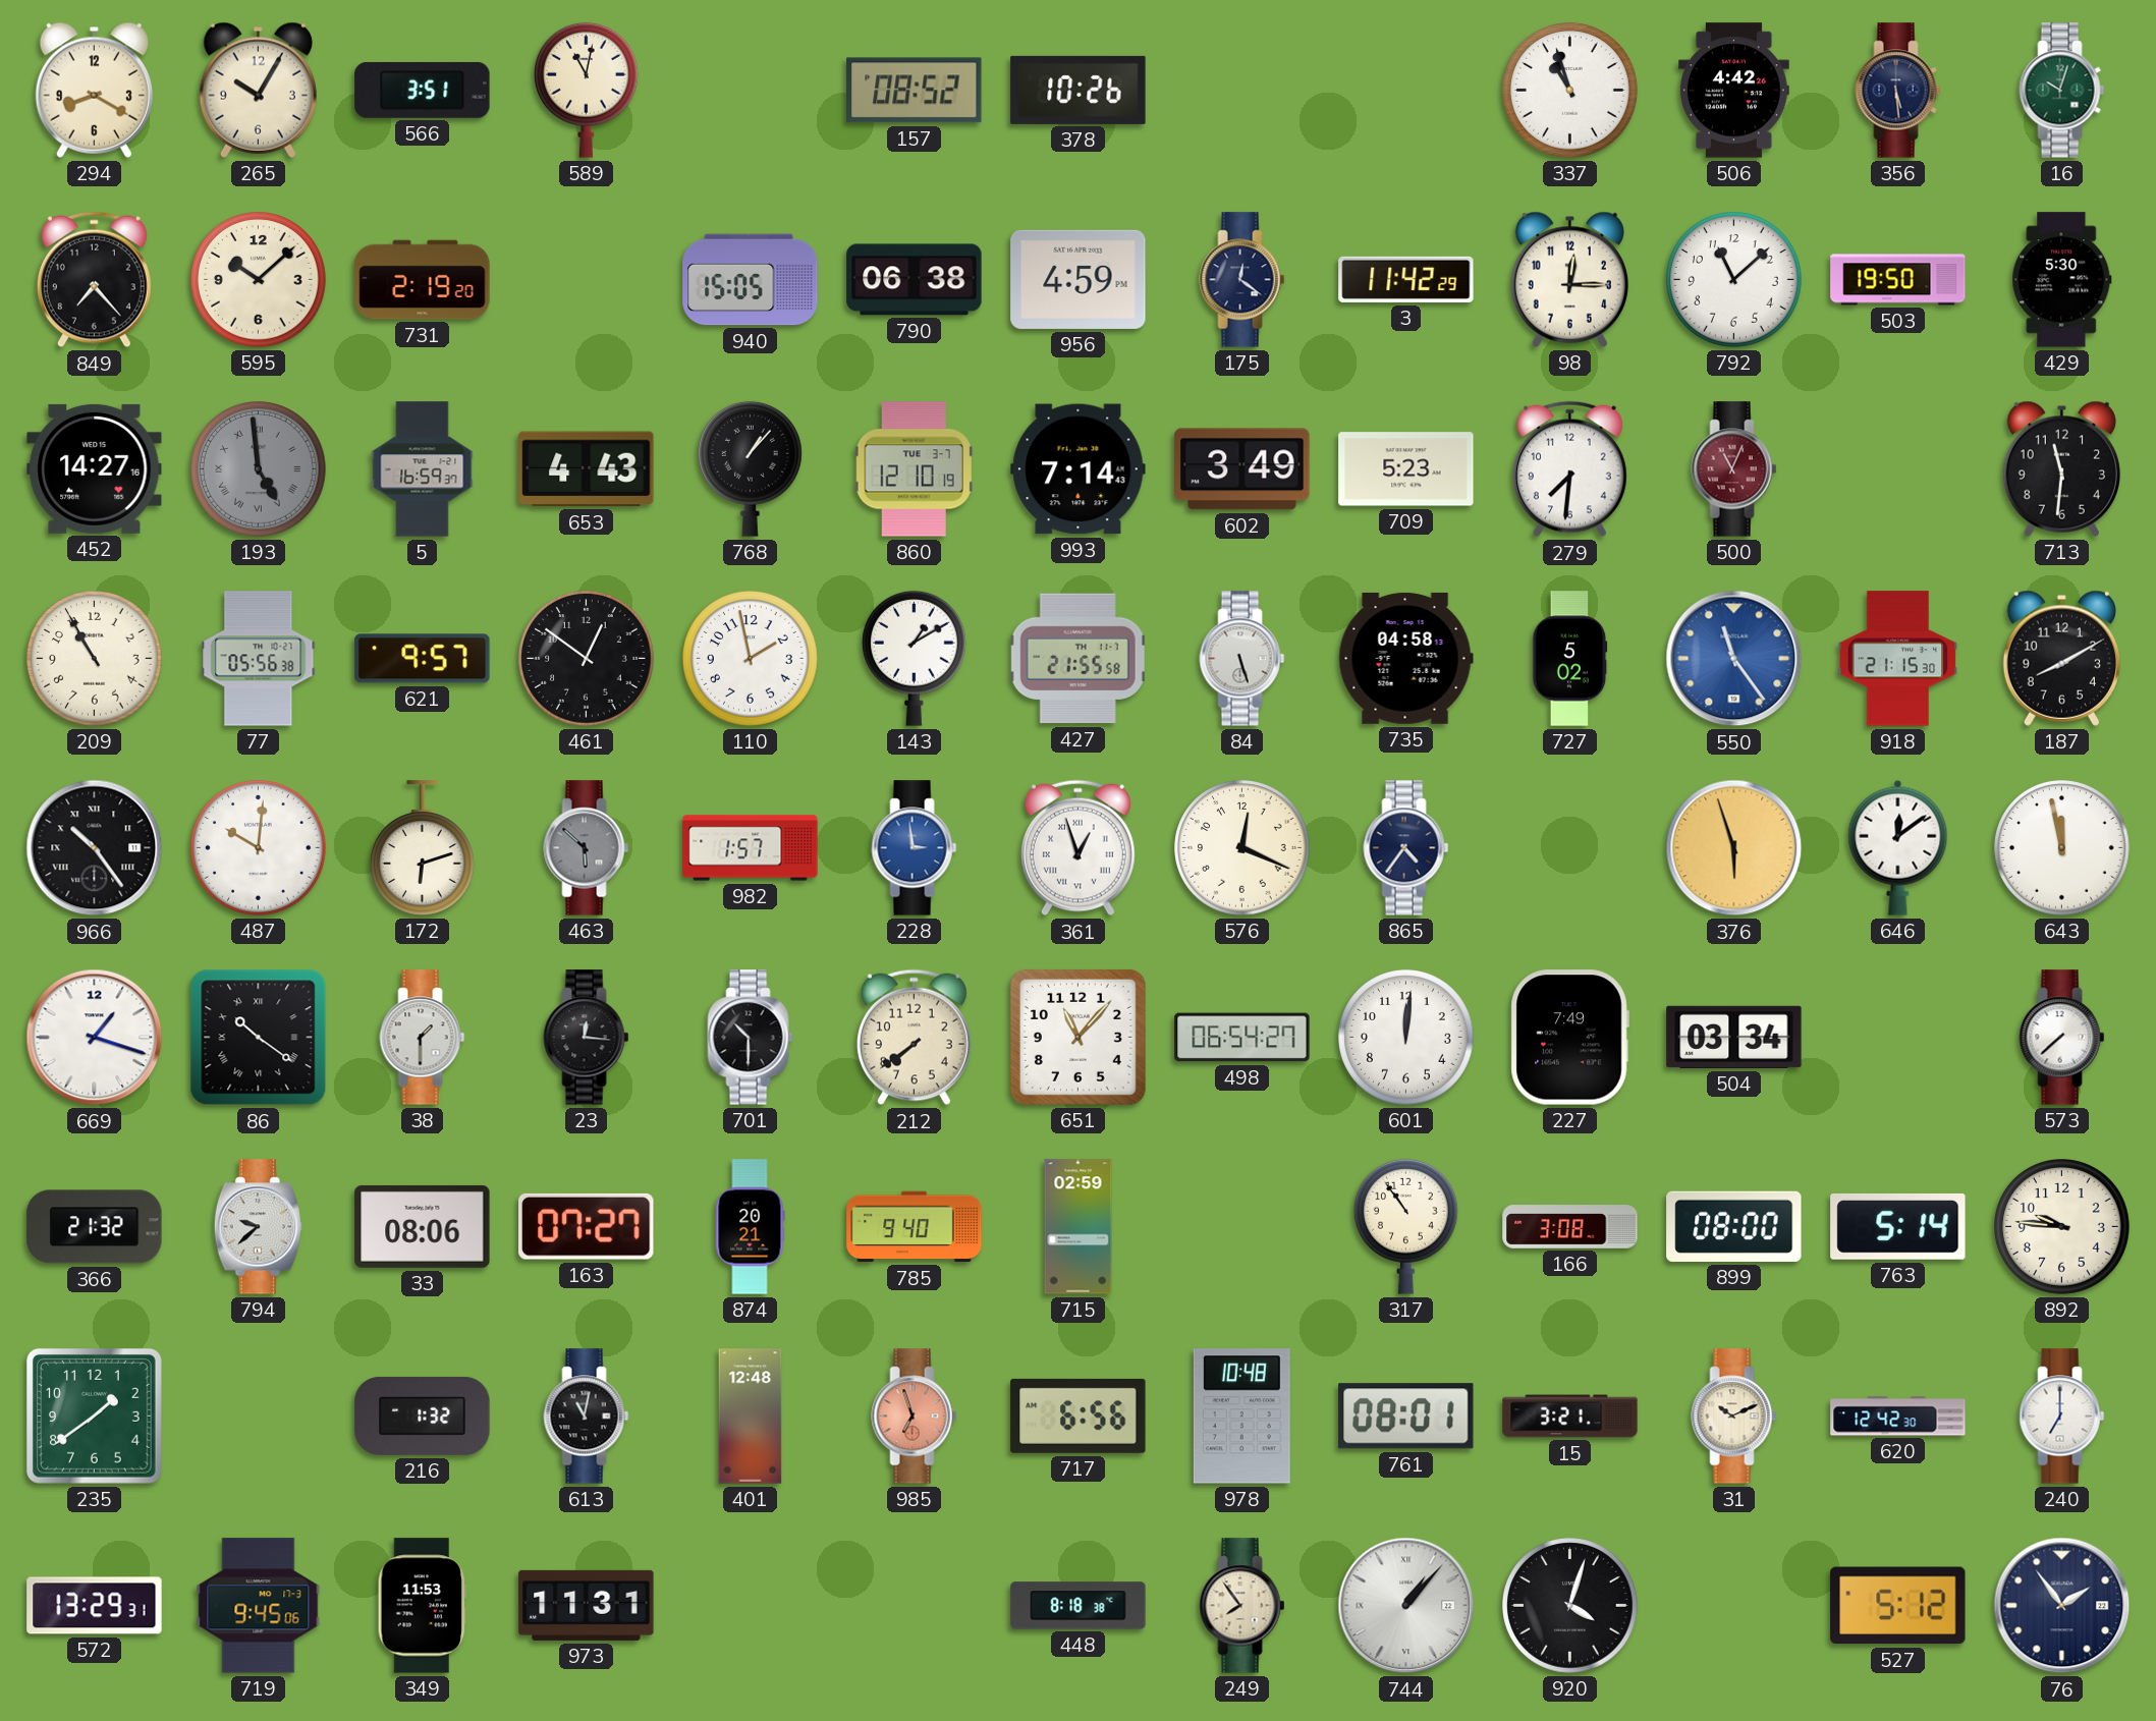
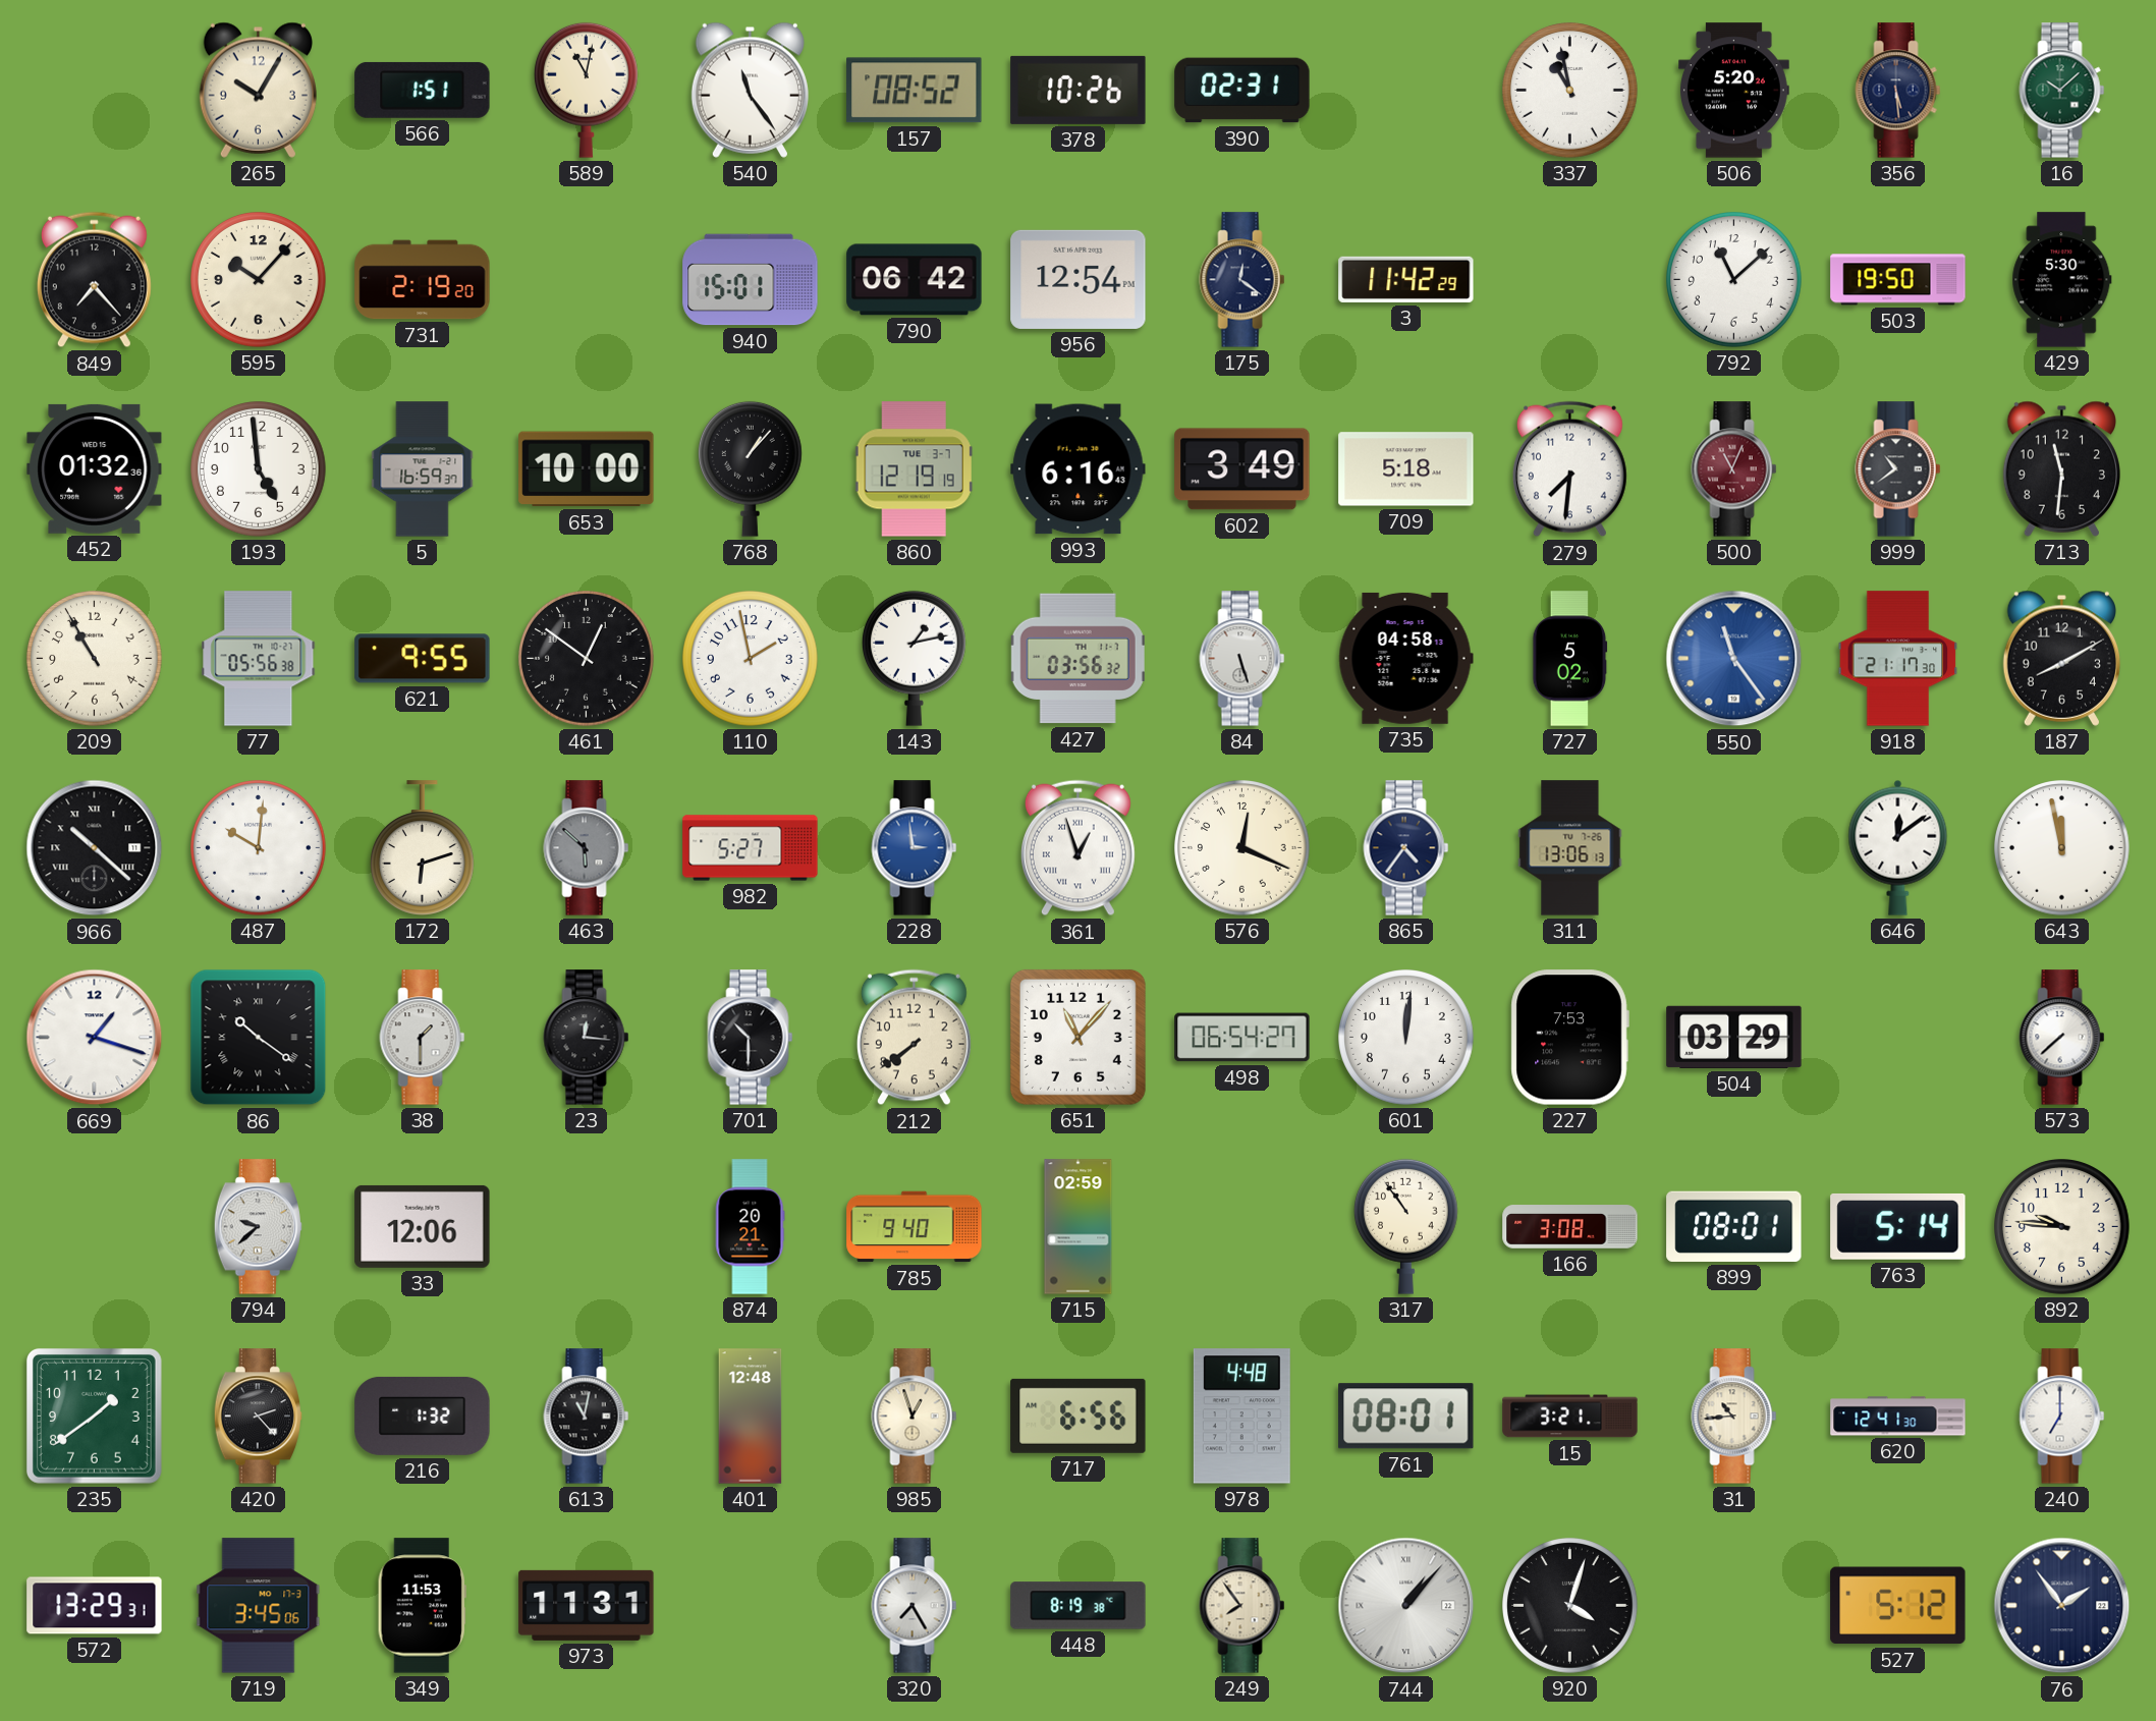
294: 8:20 -> none (94, 90)
566: 3:51 -> 1:51 (423, 90)
540: none -> 11:24 (750, 90)
390: none -> 02:31 (1242, 91)
337: 10:57 -> 10:58 (1570, 91)
506: 4:42 -> 5:20 (1733, 91)
16: 10:03 -> 10:08 (2062, 91)
595: 10:08 -> 10:07 (259, 280)
940: 15:05 -> 15:01 (751, 280)
790: 06:38 -> 06:42 (915, 280)
956: 4:59 -> 12:54 (1079, 279)
98: 12:15 -> none (1569, 279)
452: 14:27 -> 01:32 (95, 468)
193 dial: grey -> white (259, 469)
193 numerals: Roman -> Arabic (259, 469)
653: 4:43 -> 10:00 (587, 469)
860: 12:10 -> 12:19 (914, 469)
993: 7:14 -> 6:16 (1079, 469)
709: 5:23 -> 5:18 (1406, 469)
999: none -> 10:39 (1898, 469)
621: 9:57 -> 9:55 (423, 659)
143: 1:10 -> 1:13 (914, 658)
427: 21:55 -> 03:56 (1077, 659)
918: 21:15 -> 21:17 (1898, 659)
966: 10:24 -> 10:22 (95, 848)
982: 1:57 -> 5:27 (751, 848)
311: none -> 13:06 (1570, 848)
376: 5:57 -> none (1734, 848)
227: 7:49 -> 7:53 (1569, 1038)
504: 03:34 -> 03:29 (1734, 1037)
366: 21:32 -> none (95, 1227)
33: 08:06 -> 12:06 (423, 1226)
163: 07:27 -> none (587, 1226)
899: 08:00 -> 08:01 (1734, 1226)
420: none -> 2:23 (258, 1417)
985: 6:57 -> 12:57 (915, 1417)
985 dial: salmon -> cream (915, 1417)
978: 10:48 -> 4:48 (1241, 1417)
31: 10:11 -> 10:44 (1734, 1417)
620: 12:42 -> 12:41 (1898, 1417)
719: 9:45 -> 3:45 (259, 1606)
320: none -> 7:25 (915, 1606)
448: 8:18 -> 8:19 (1079, 1606)
